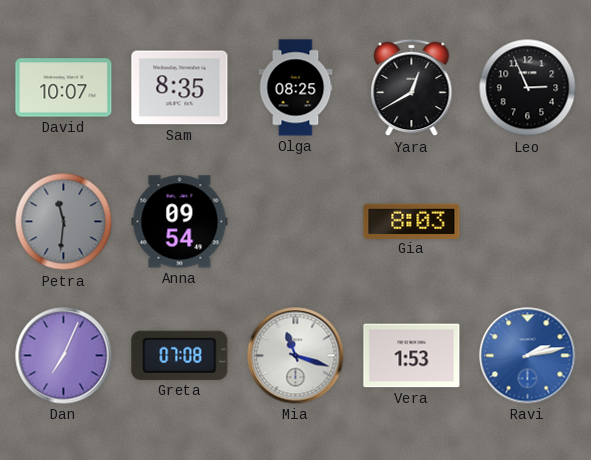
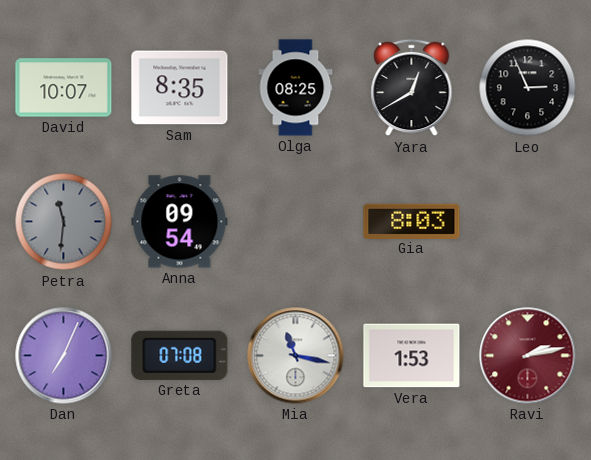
Mia: 11:18 -> 11:17 (296, 356)
Ravi dial: blue -> burgundy (528, 356)
